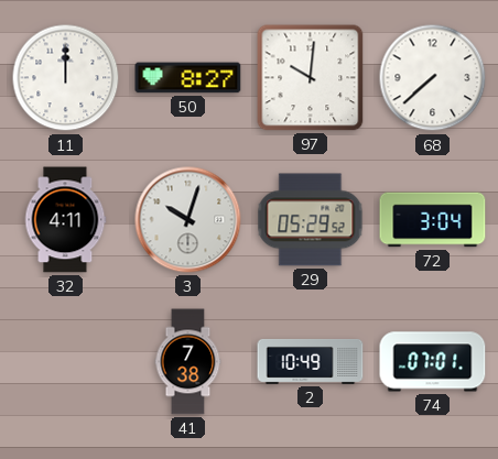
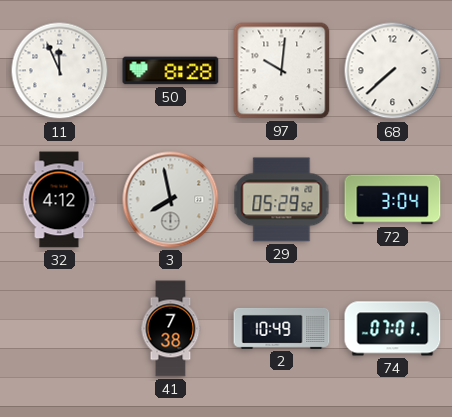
11: 12:00 -> 11:56 (60, 71)
50: 8:27 -> 8:28 (171, 71)
32: 4:11 -> 4:12 (59, 200)
3: 10:03 -> 7:58 (171, 200)
